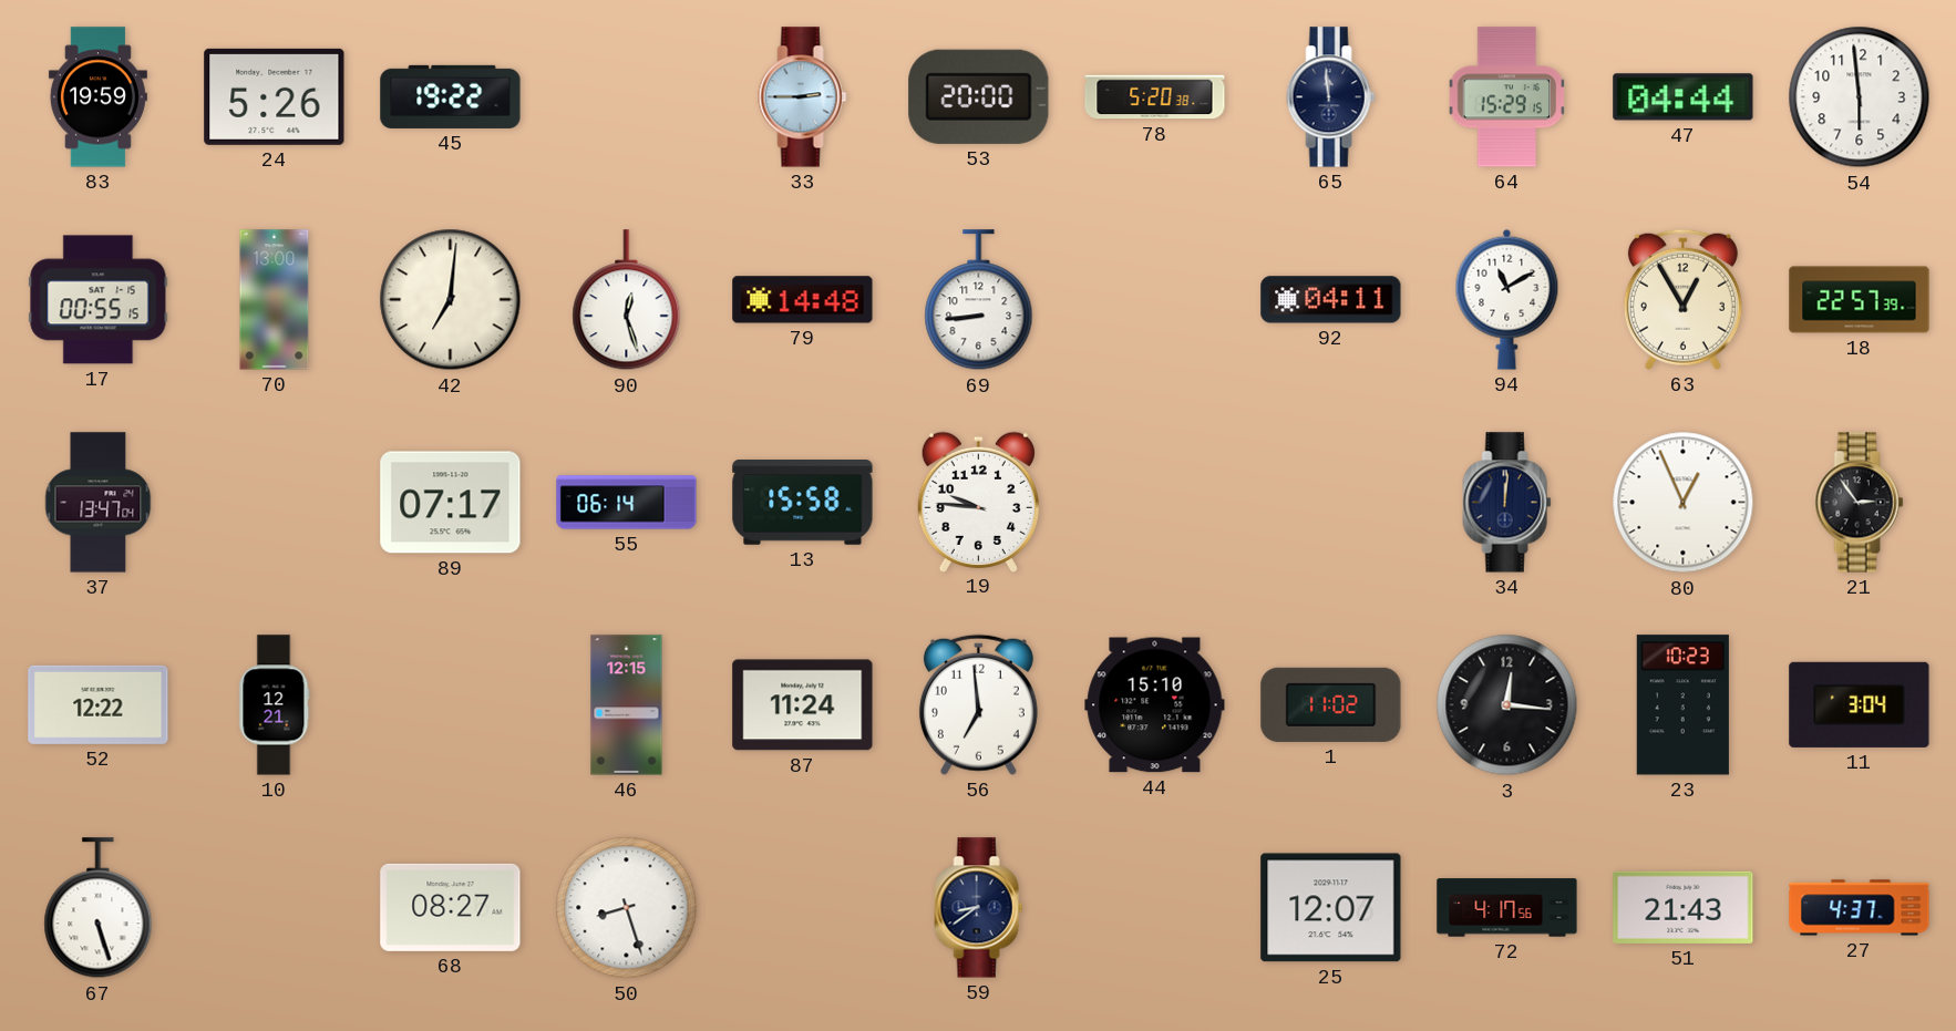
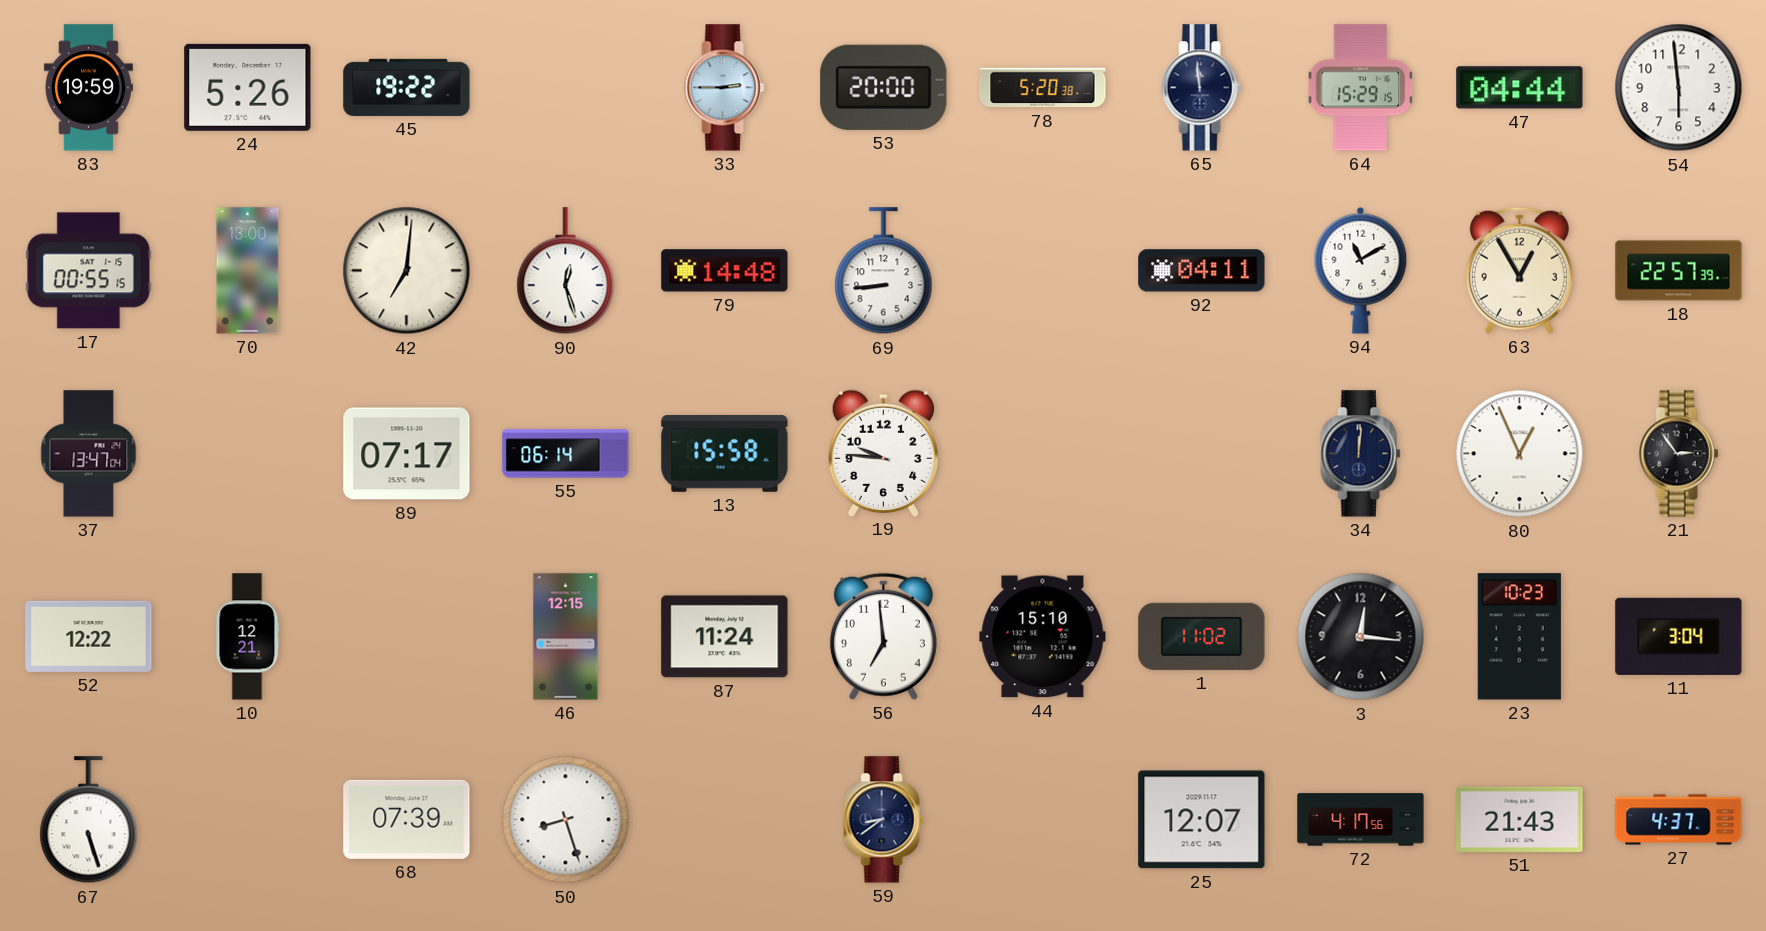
68: 08:27 -> 07:39 (407, 819)
